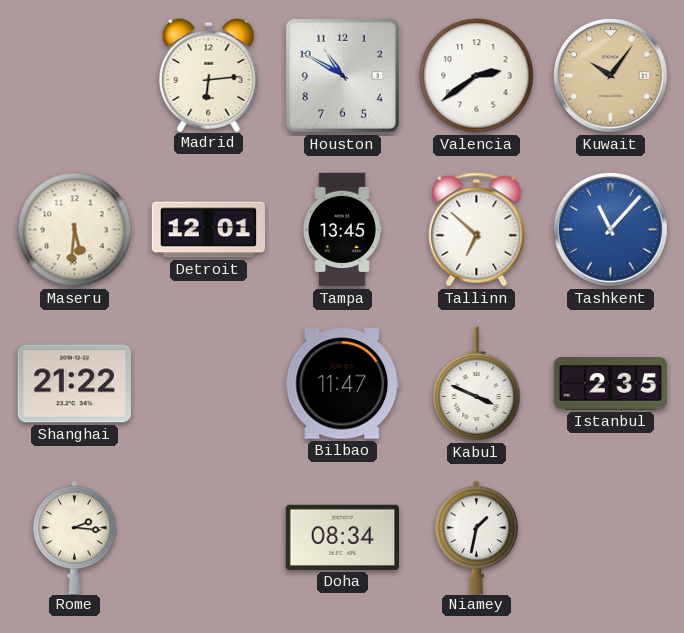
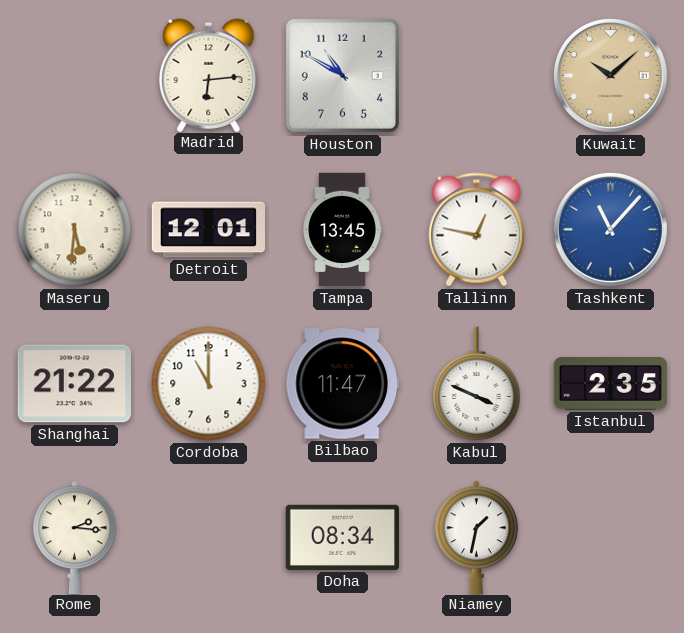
Valencia: 2:39 -> none (477, 76)
Kuwait: 10:06 -> 10:08 (610, 75)
Tallinn: 6:52 -> 12:47 (477, 230)
Cordoba: none -> 11:00 (209, 384)
